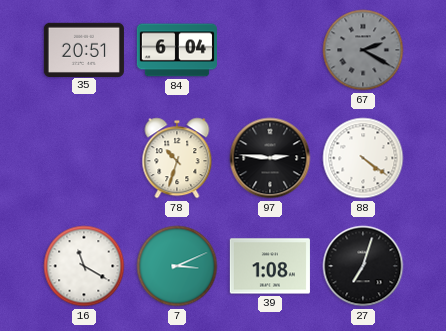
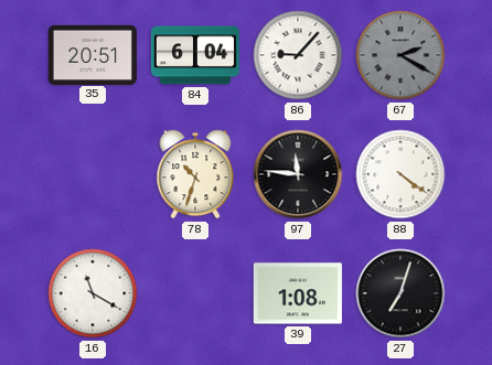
86: none -> 9:07 (298, 55)
97: 2:46 -> 11:46 (298, 174)
7: 3:11 -> none (177, 266)
